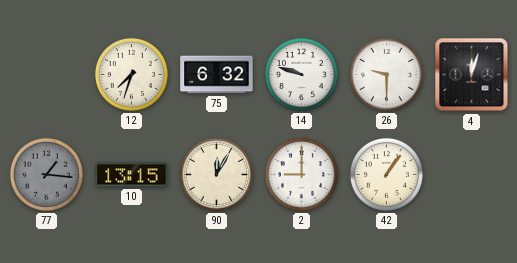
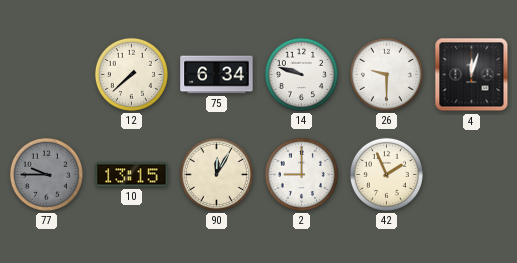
12: 7:33 -> 7:38 (131, 74)
75: 6:32 -> 6:34 (217, 75)
77: 1:16 -> 9:45 (46, 174)
42: 1:06 -> 1:56 (386, 174)
